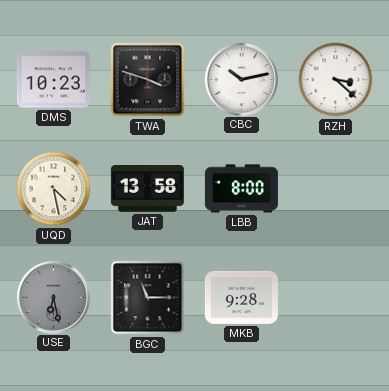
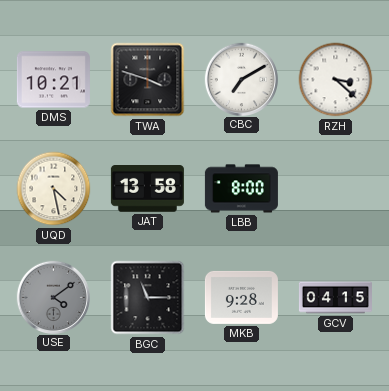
DMS: 10:23 -> 10:21 (53, 80)
CBC: 10:13 -> 7:10 (241, 79)
USE: 6:28 -> 4:09 (53, 297)
GCV: none -> 04:15 (335, 298)
